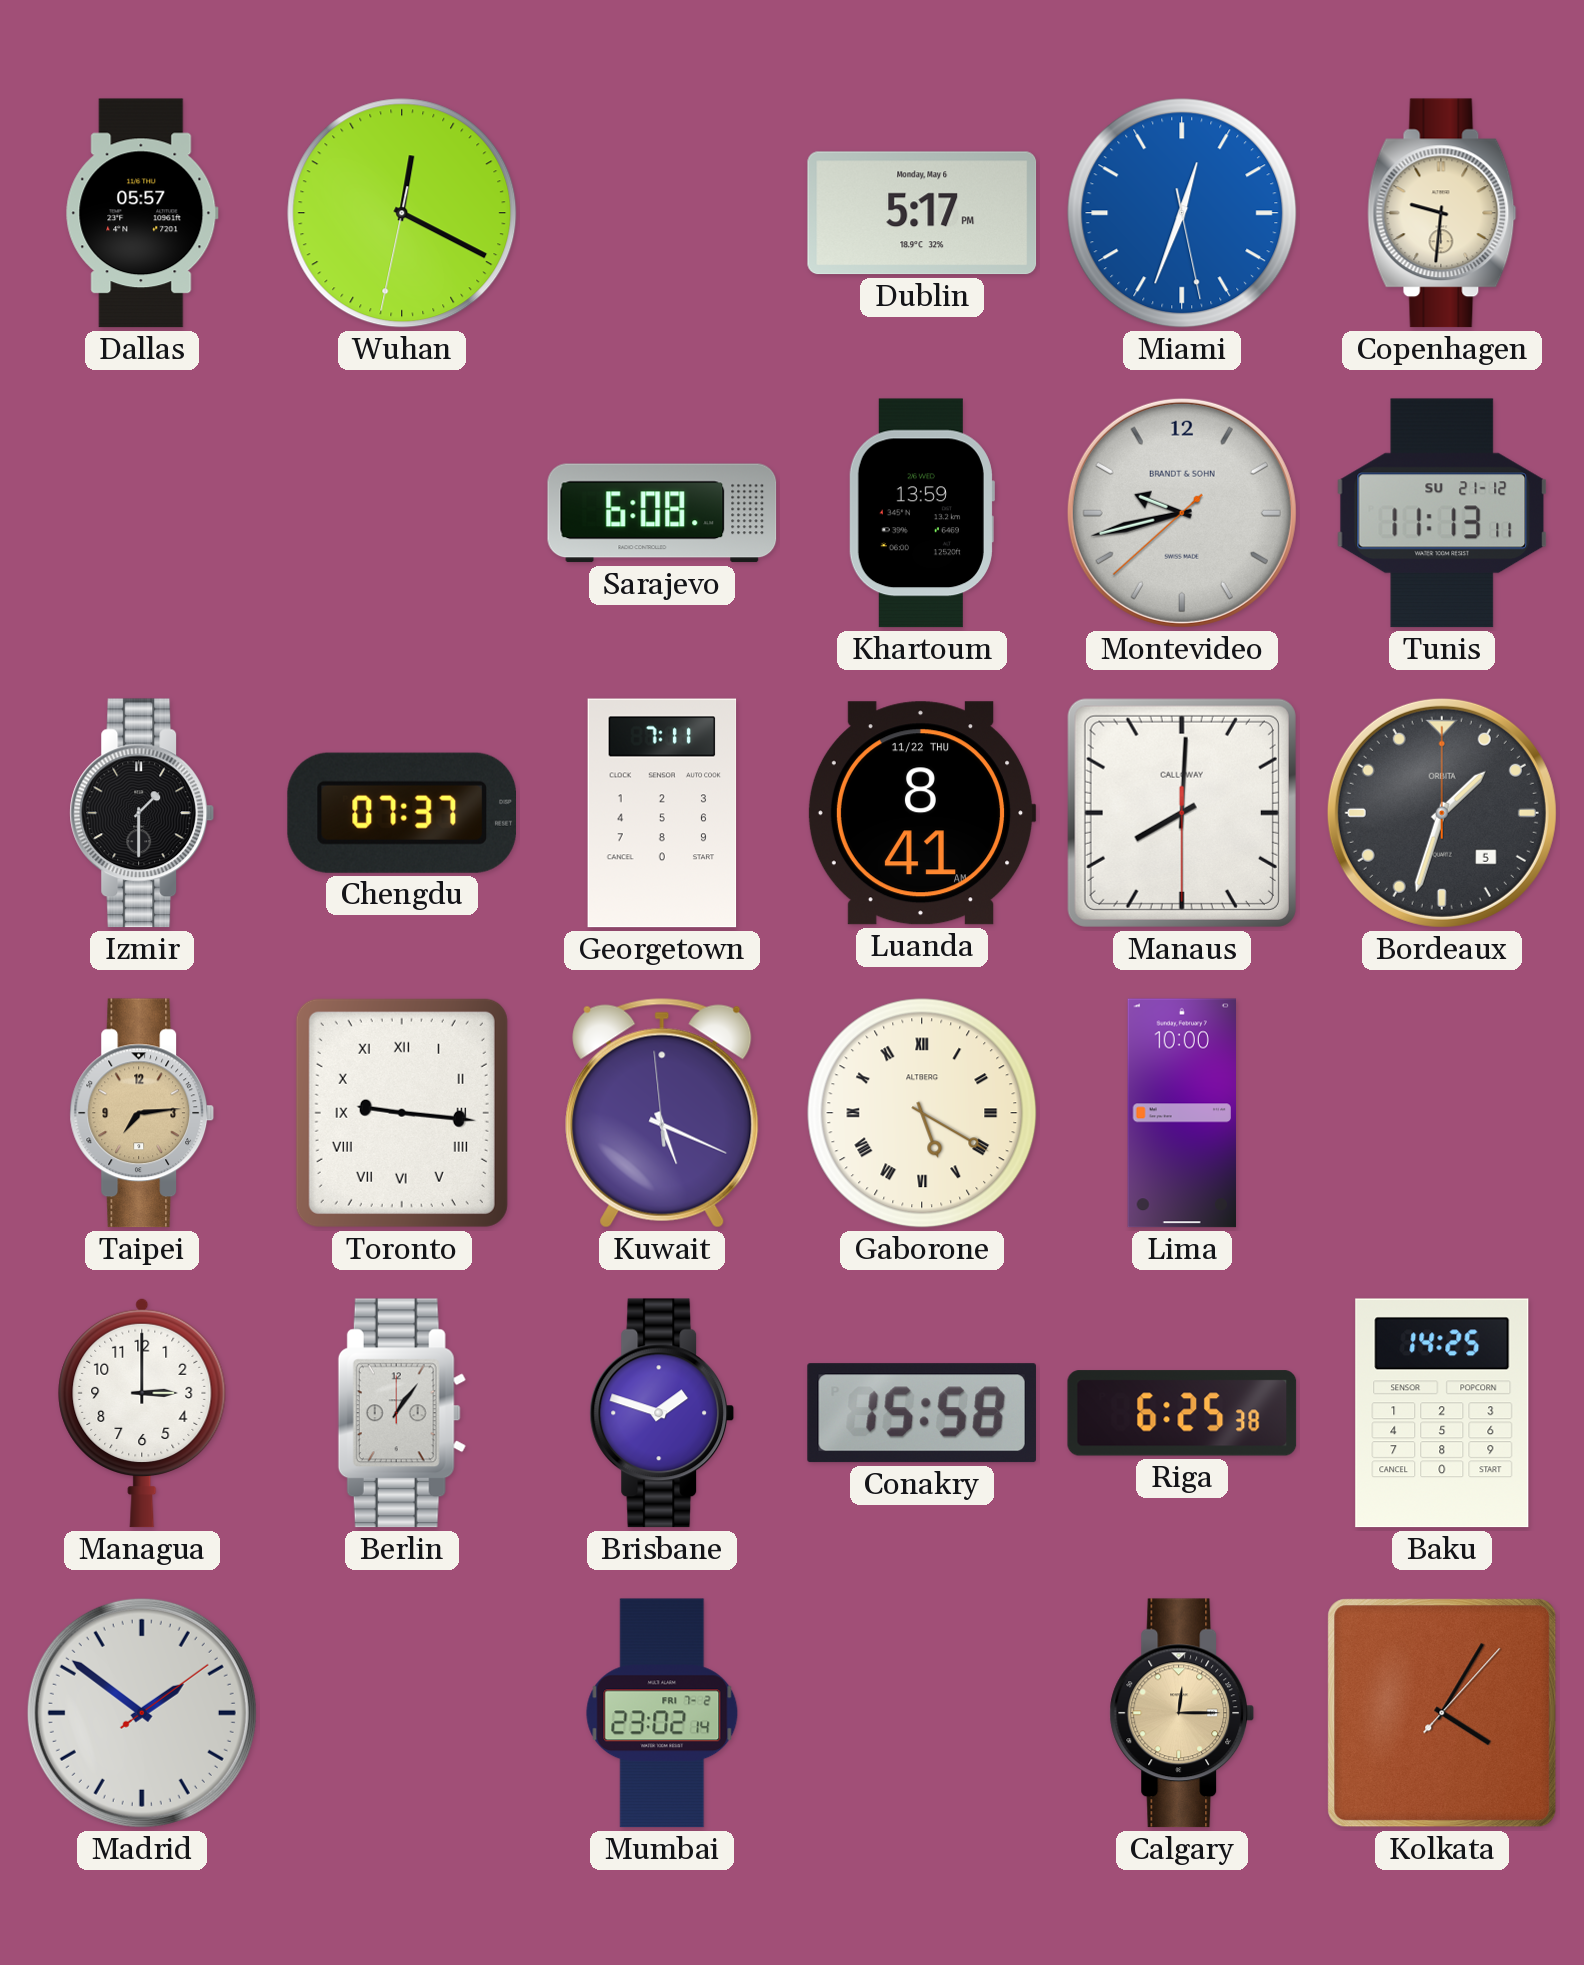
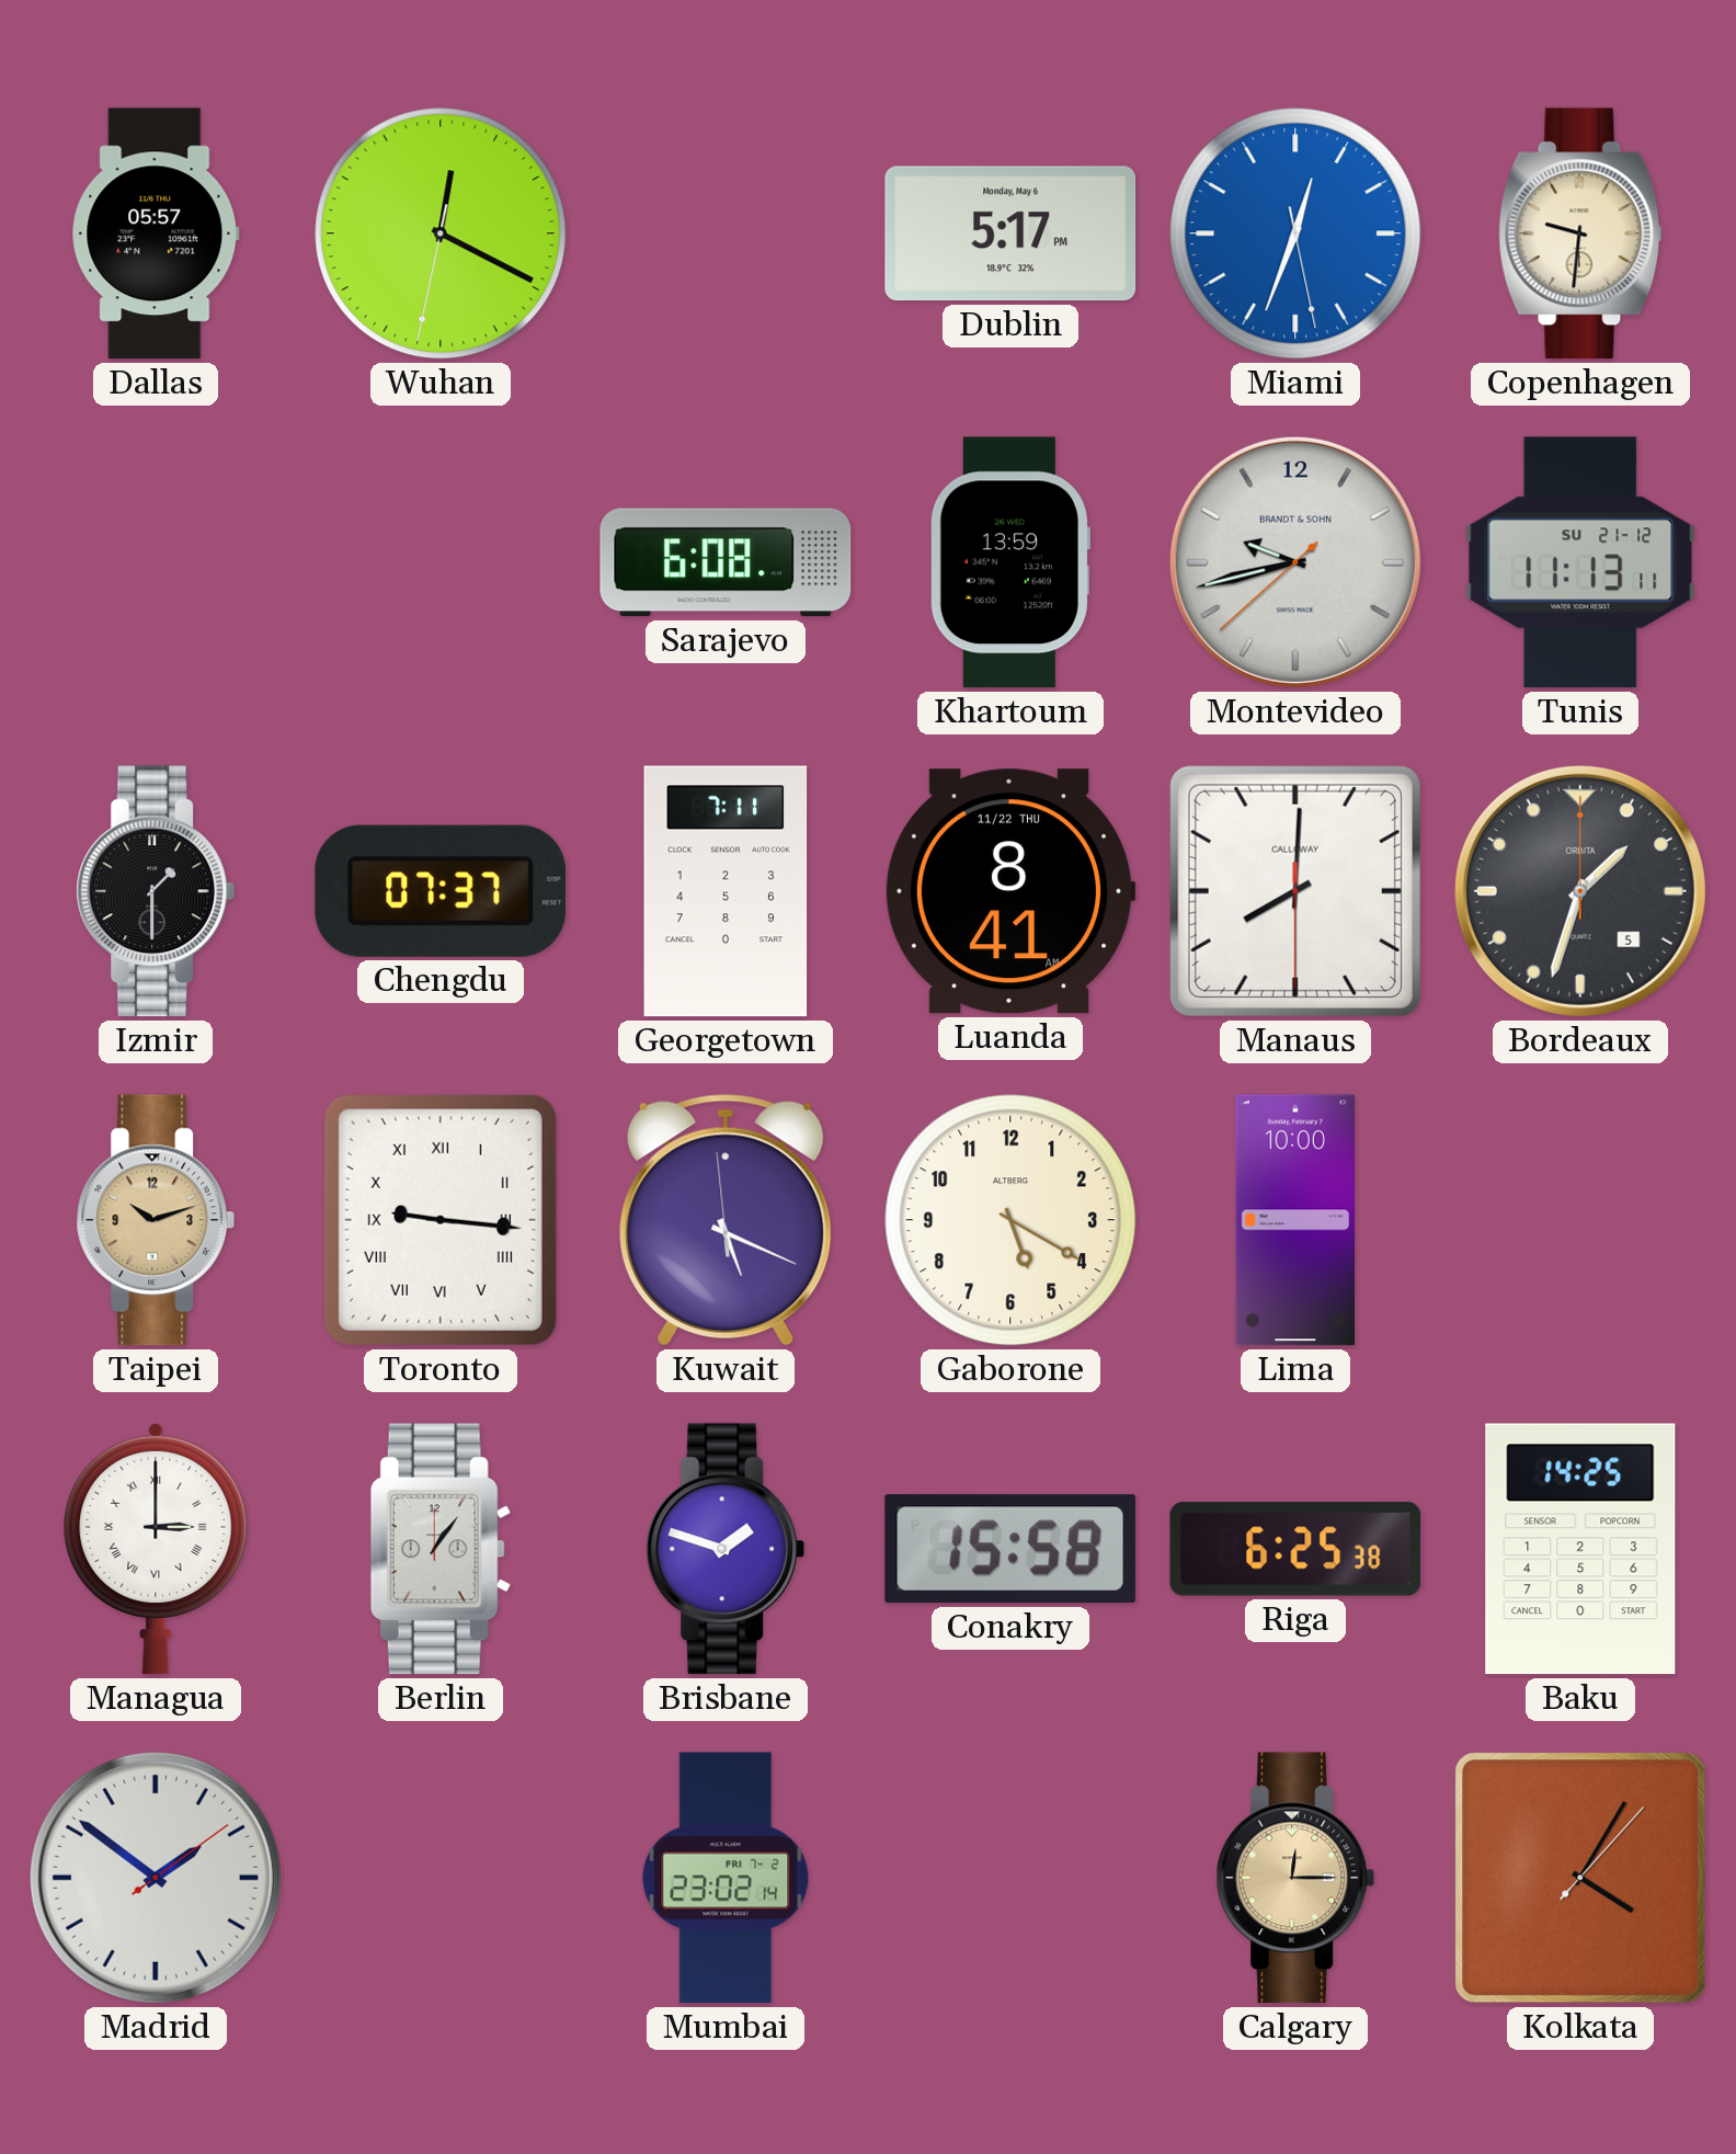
Taipei: 7:14 -> 10:12 (156, 1220)
Gaborone numerals: Roman -> Arabic (1010, 1220)
Managua numerals: Arabic -> Roman (156, 1549)
